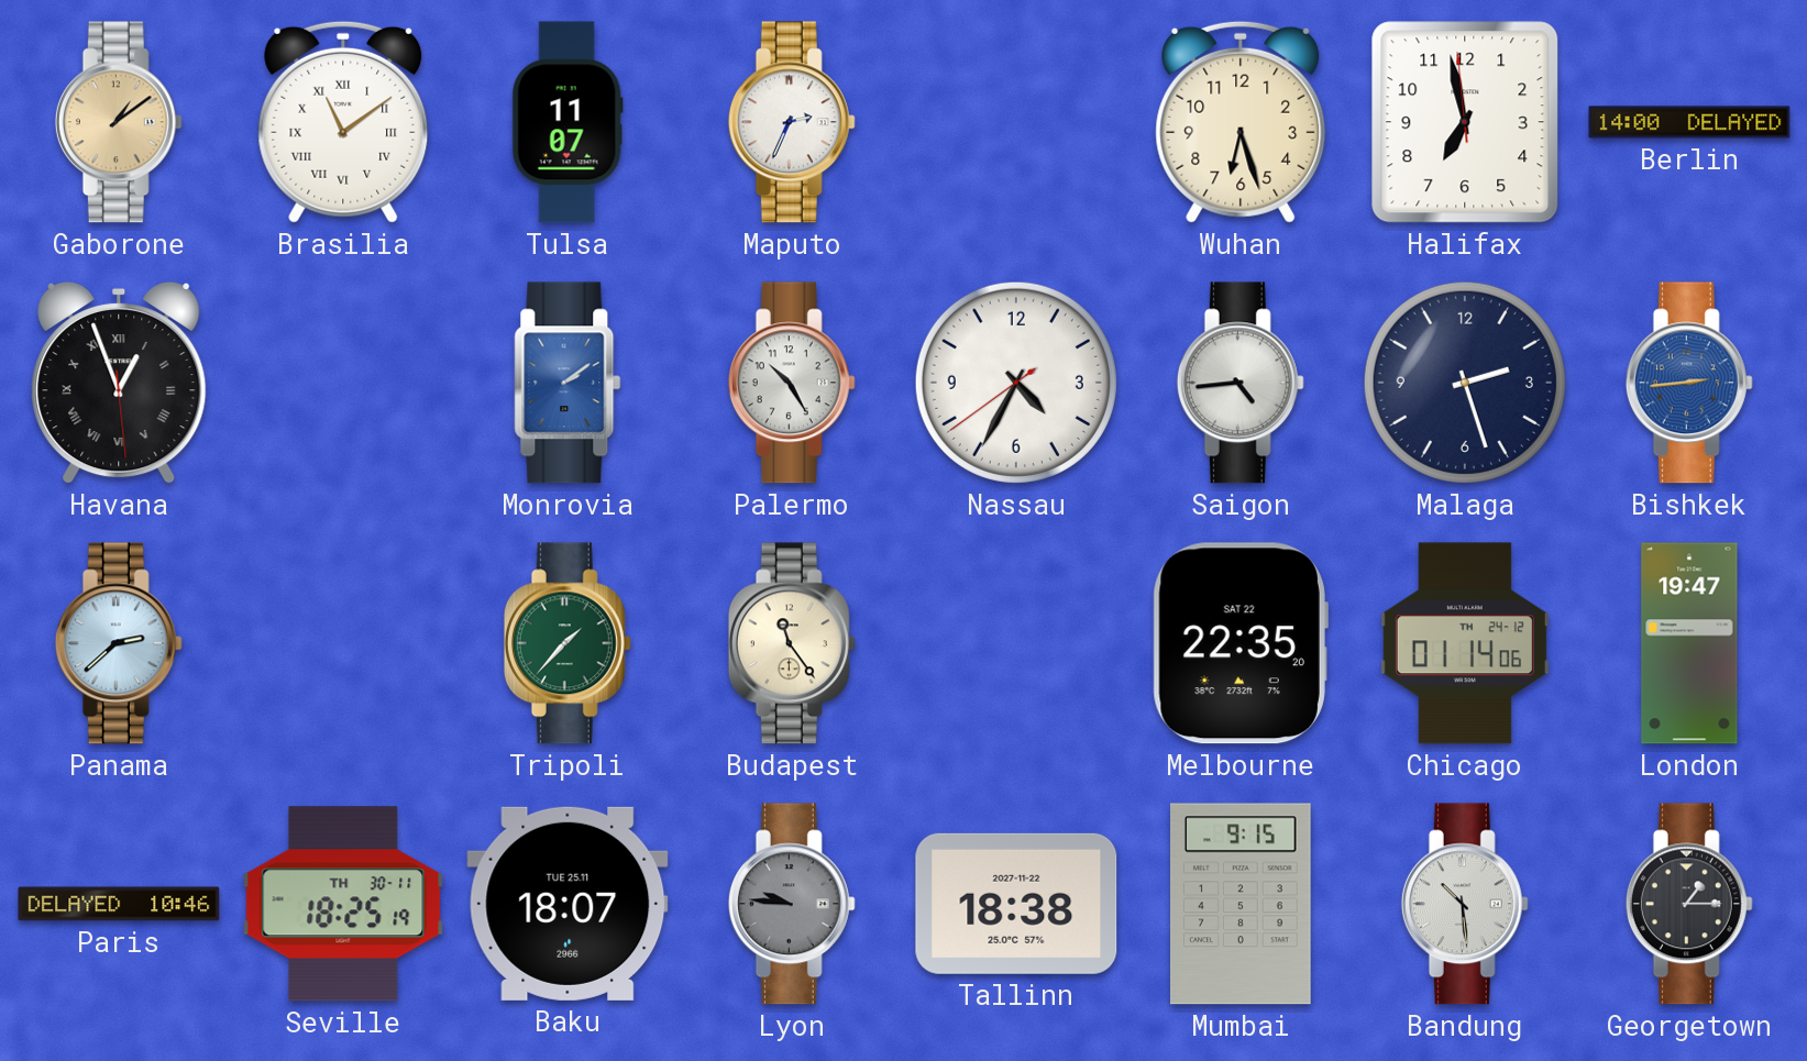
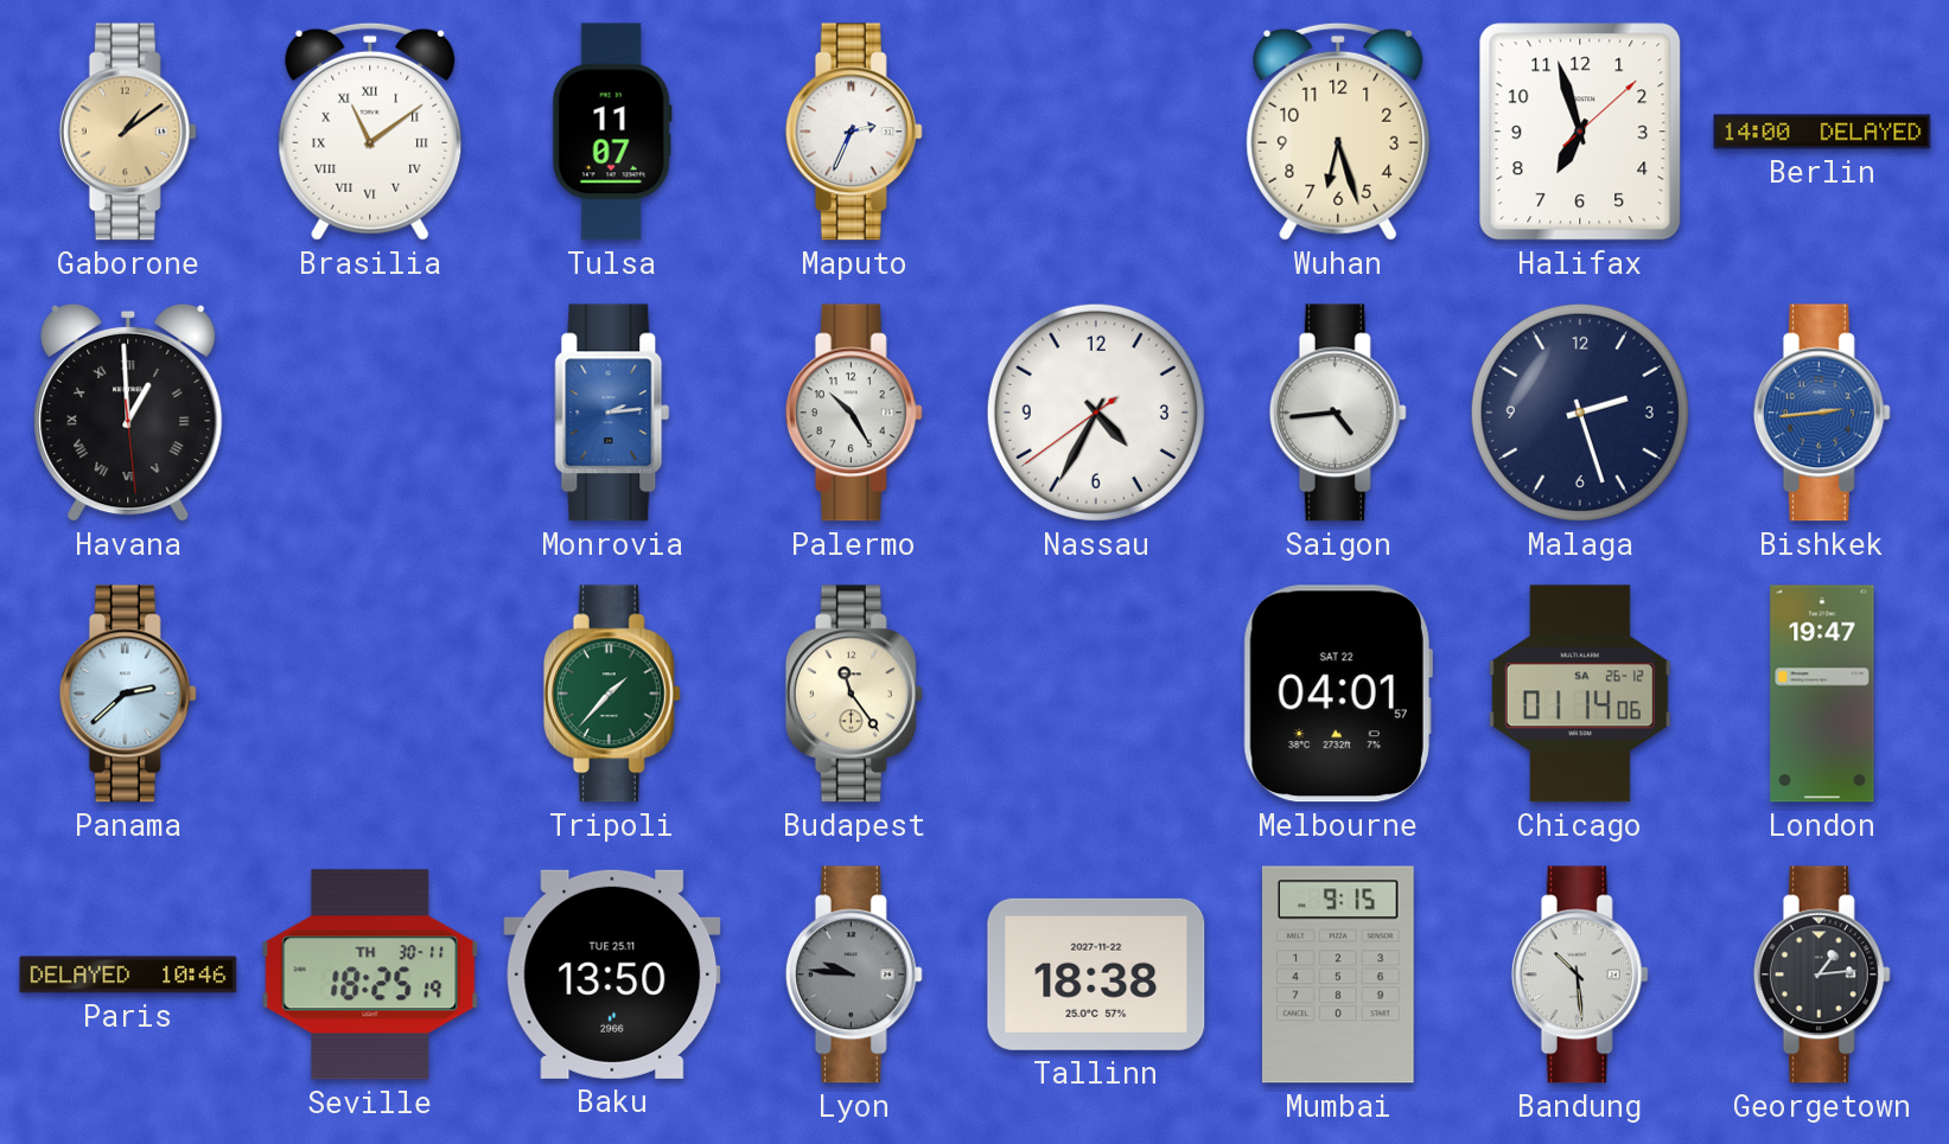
Halifax: 6:57:59 -> 6:57:08 (1580, 132)
Havana: 12:56 -> 12:59 (128, 413)
Monrovia: 2:09 -> 2:14 (612, 413)
Melbourne: 22:35 -> 04:01 (1338, 694)
Chicago date: TH 24-12 -> SA 26-12 (1580, 694)
Baku: 18:07 -> 13:50 (612, 974)
Georgetown: 1:15 -> 1:14 (1822, 974)
